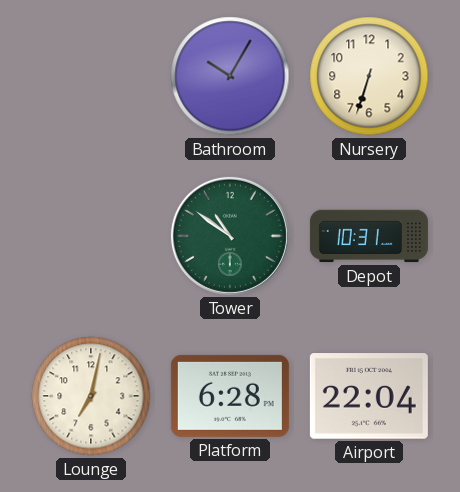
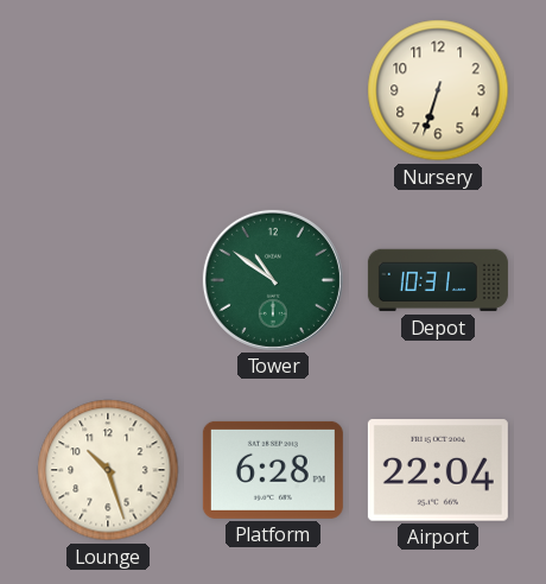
Bathroom: 10:05 -> none (230, 76)
Lounge: 7:02 -> 10:27 (108, 470)
